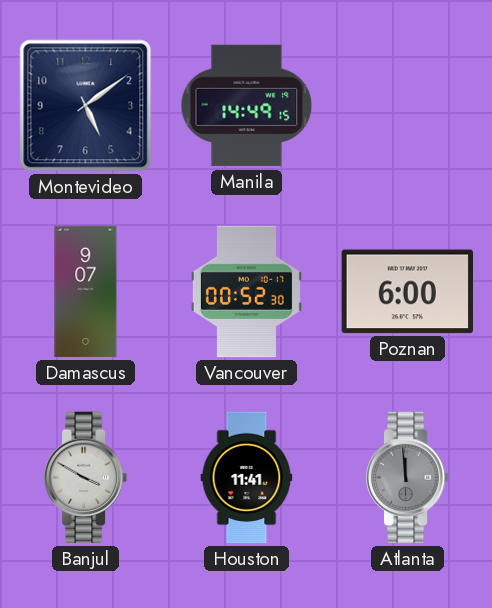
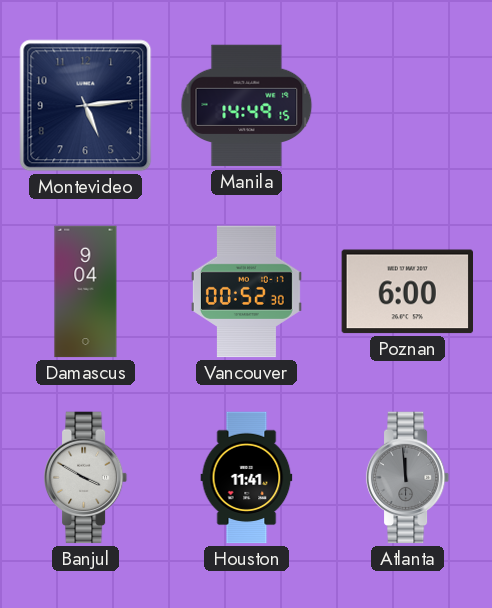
Montevideo: 5:09 -> 5:14 (86, 106)
Damascus: 9:07 -> 9:04 (86, 292)
